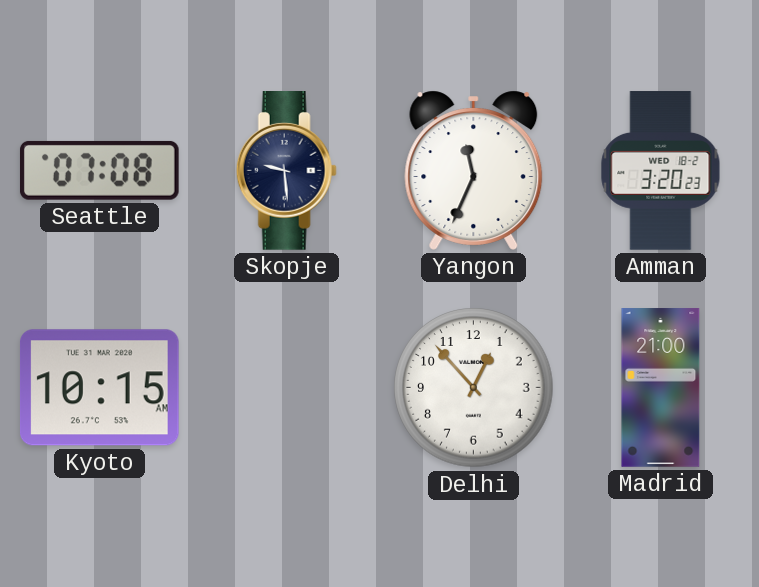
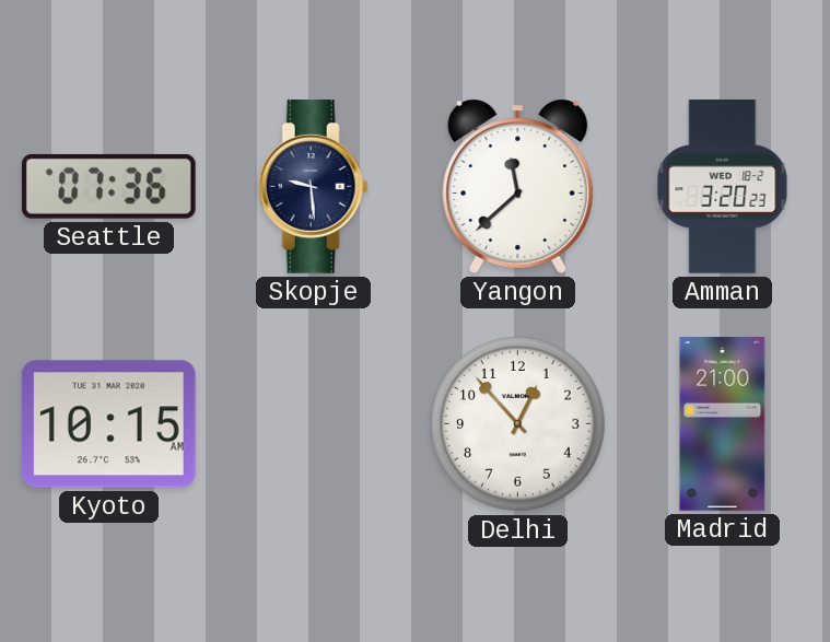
Seattle: 07:08 -> 07:36 (108, 186)
Yangon: 11:34 -> 11:38 (518, 186)
